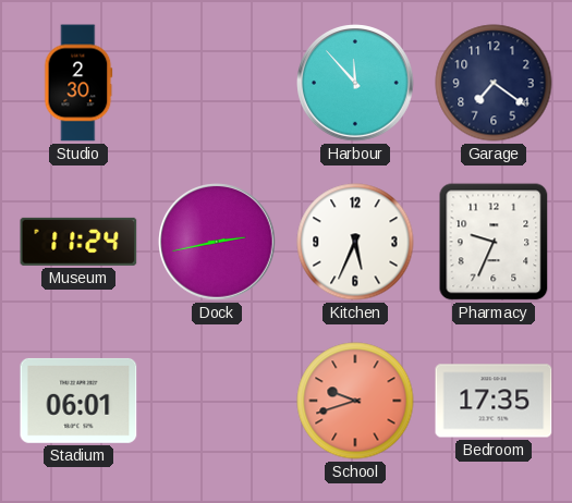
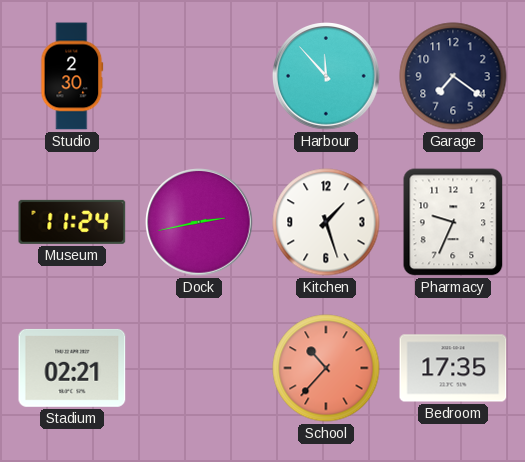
Kitchen: 5:34 -> 1:27 (326, 222)
Stadium: 06:01 -> 02:21 (72, 368)
School: 9:42 -> 10:37 (326, 368)
